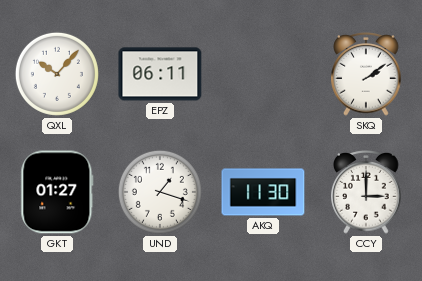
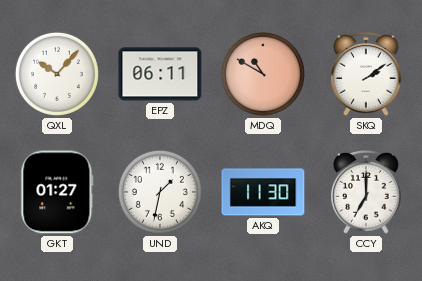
MDQ: none -> 10:50 (263, 74)
UND: 1:18 -> 1:32 (160, 192)
CCY: 3:00 -> 7:00 (366, 193)
